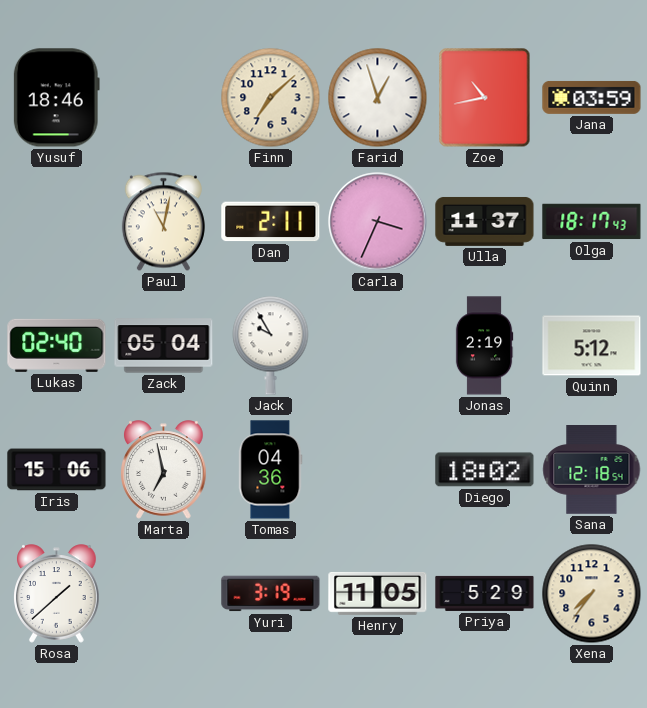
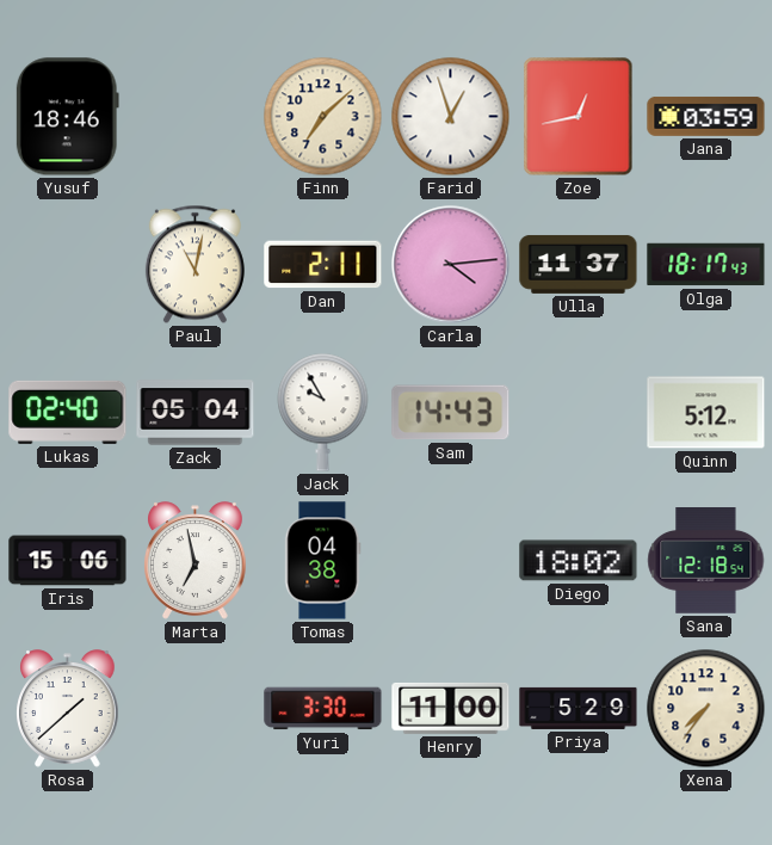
Zoe: 10:43 -> 12:43 (579, 117)
Carla: 3:34 -> 4:14 (451, 265)
Sam: none -> 14:43 (451, 413)
Jonas: 2:19 -> none (484, 346)
Tomas: 04:36 -> 04:38 (323, 561)
Yuri: 3:19 -> 3:30 (323, 709)
Henry: 11:05 -> 11:00 (451, 708)
